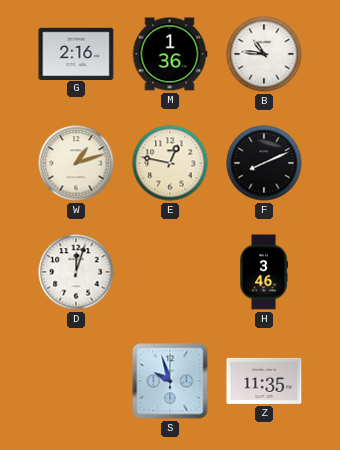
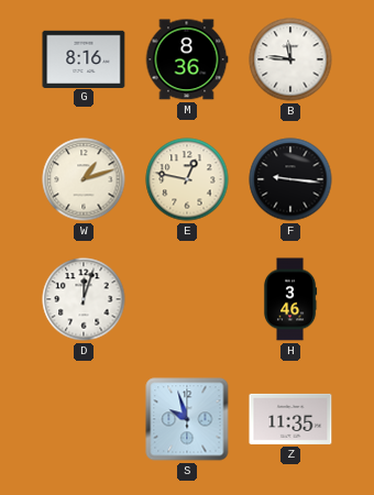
G: 2:16 -> 8:16 (84, 58)
M: 1:36 -> 8:36 (187, 59)
B: 10:46 -> 11:46 (290, 59)
F: 8:11 -> 9:16 (290, 179)
